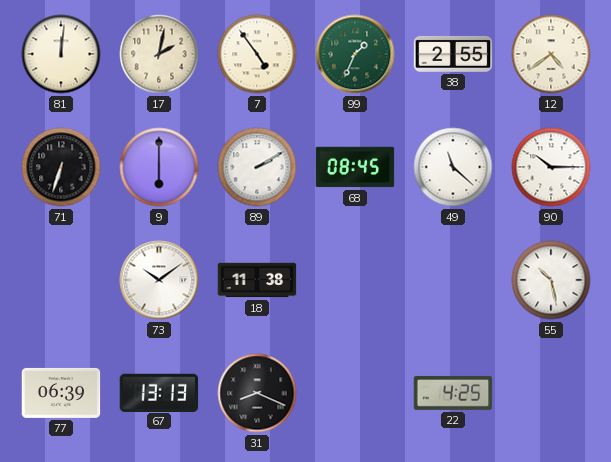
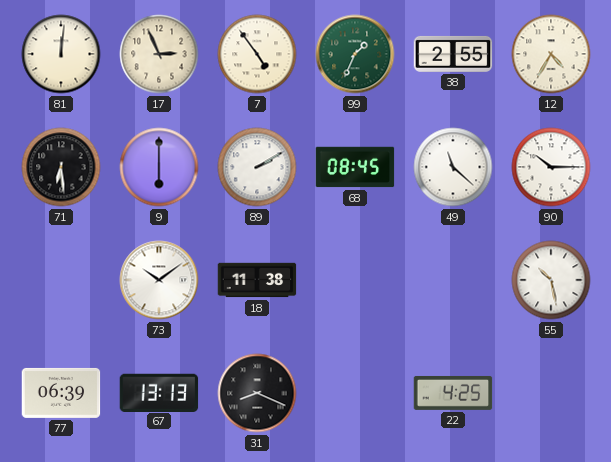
17: 2:02 -> 2:56 (159, 54)
12: 4:39 -> 4:35 (551, 54)
71: 6:33 -> 6:29 (61, 167)
